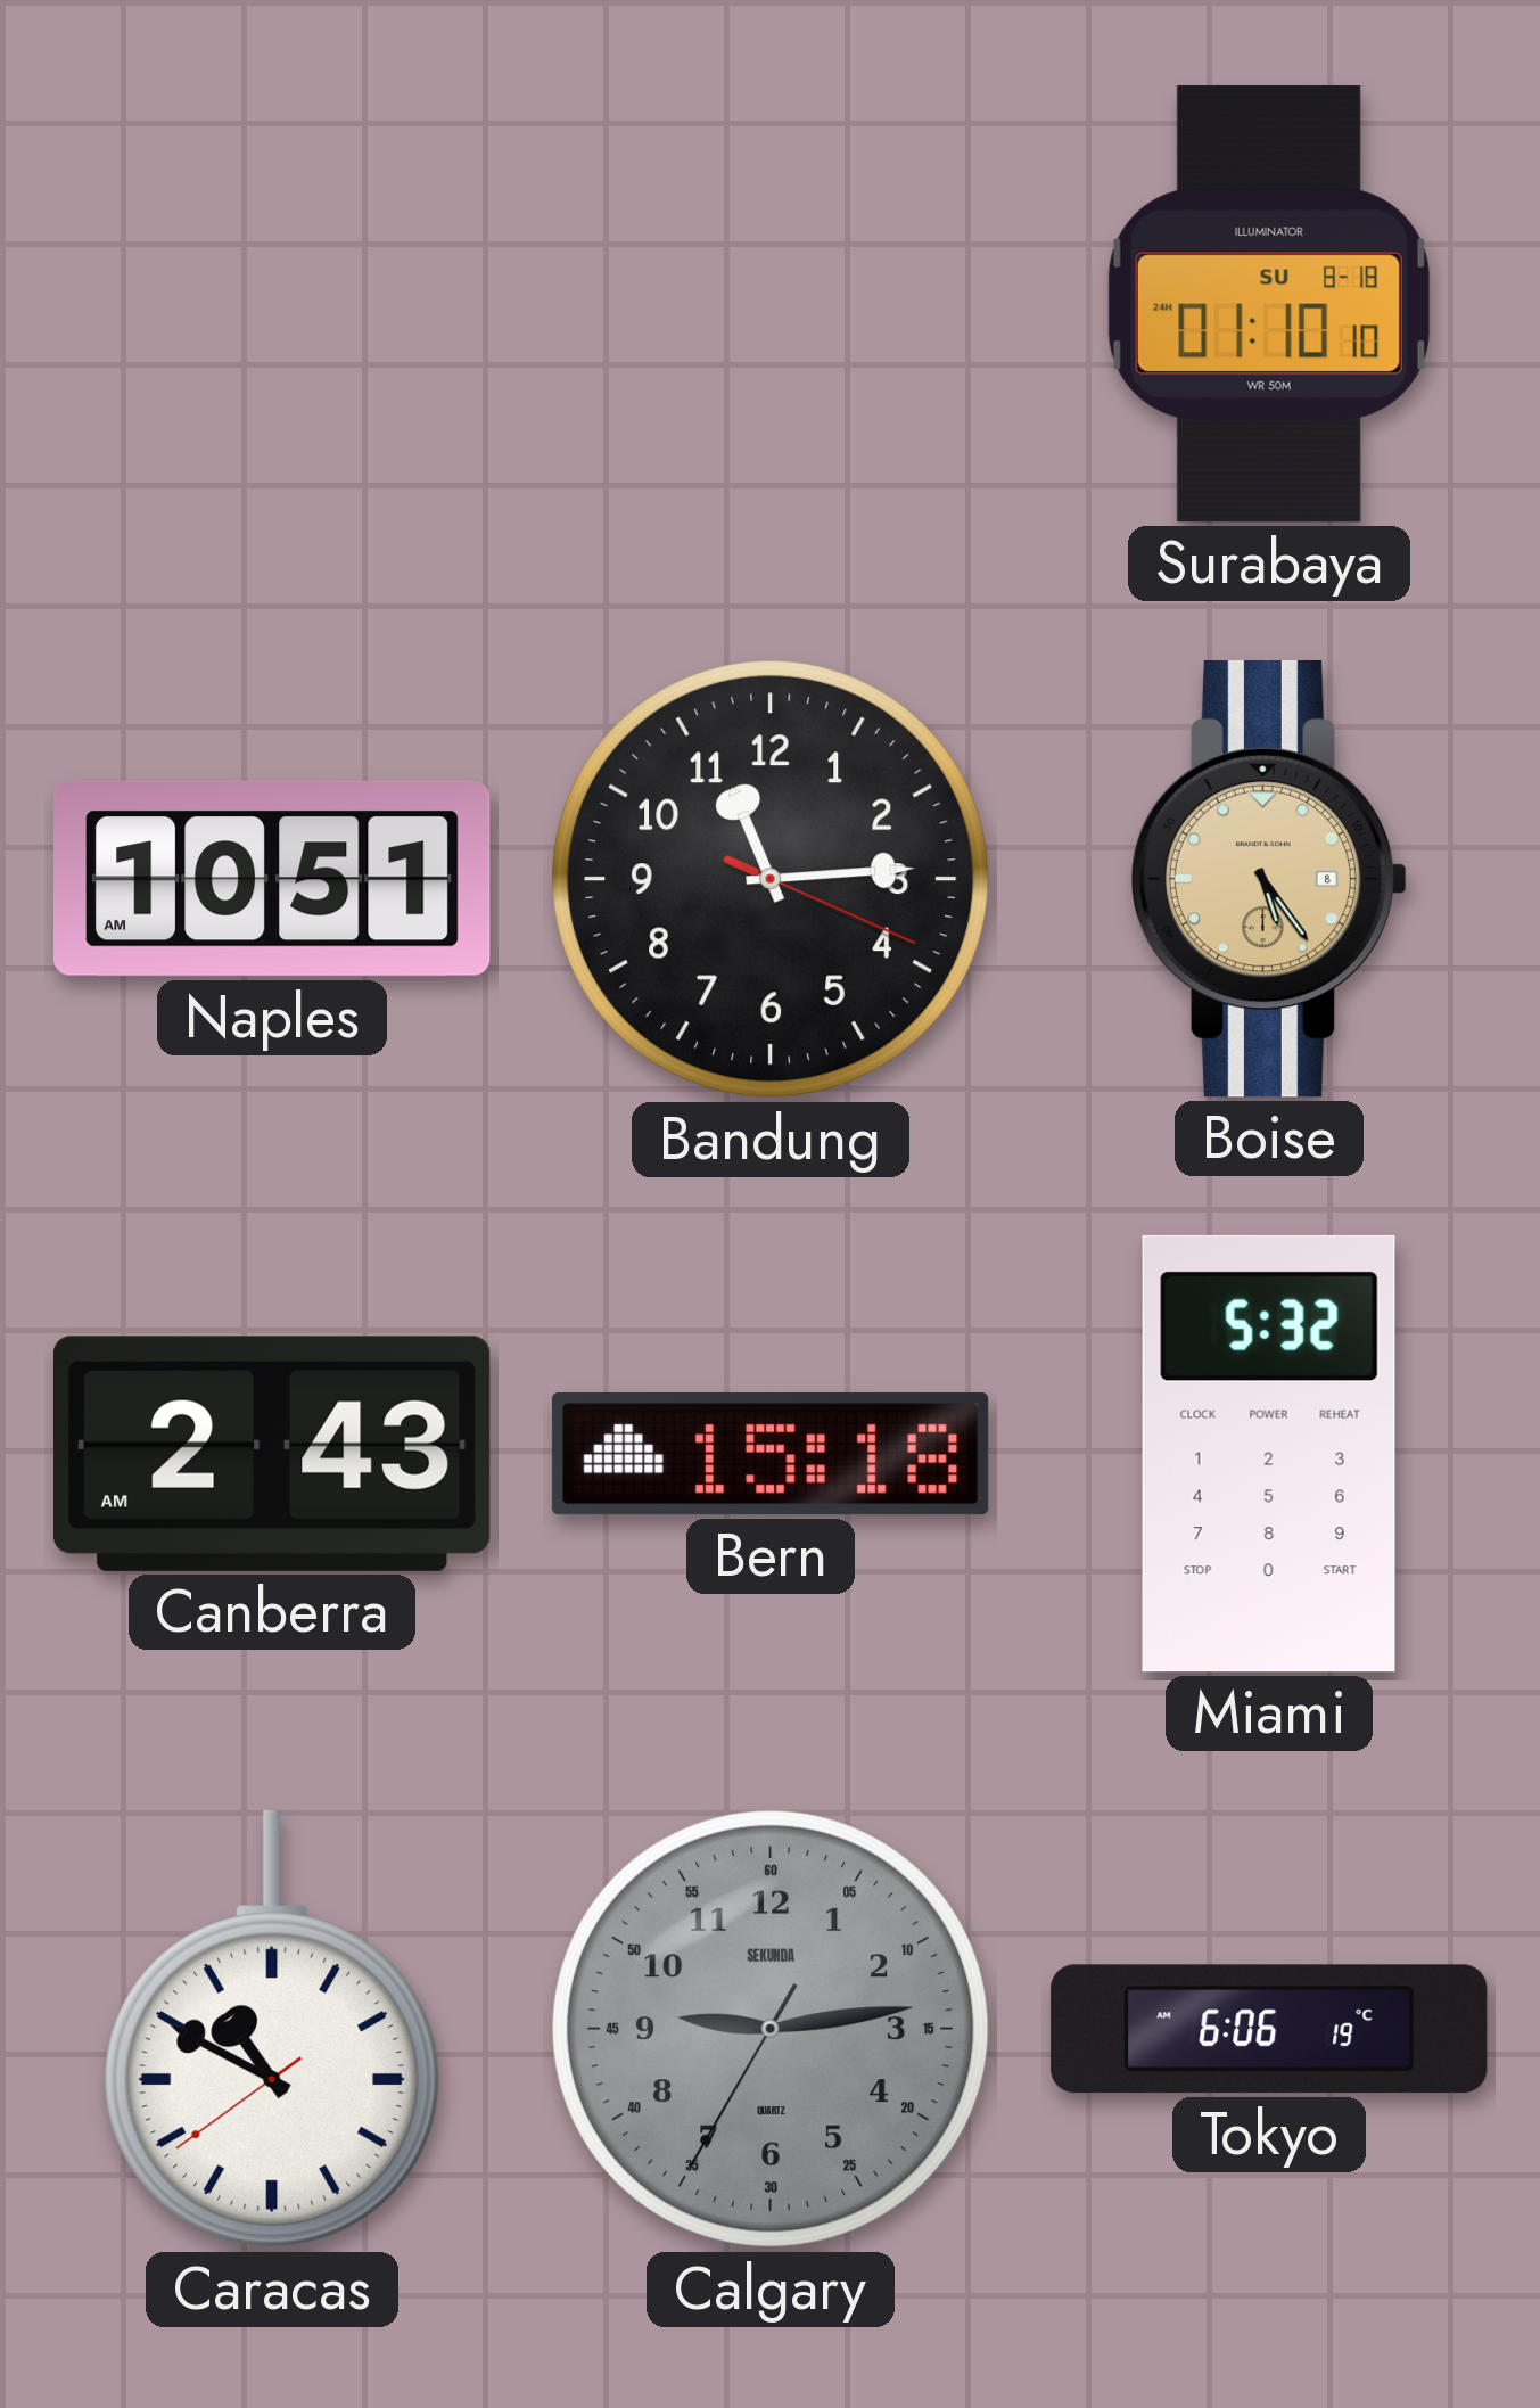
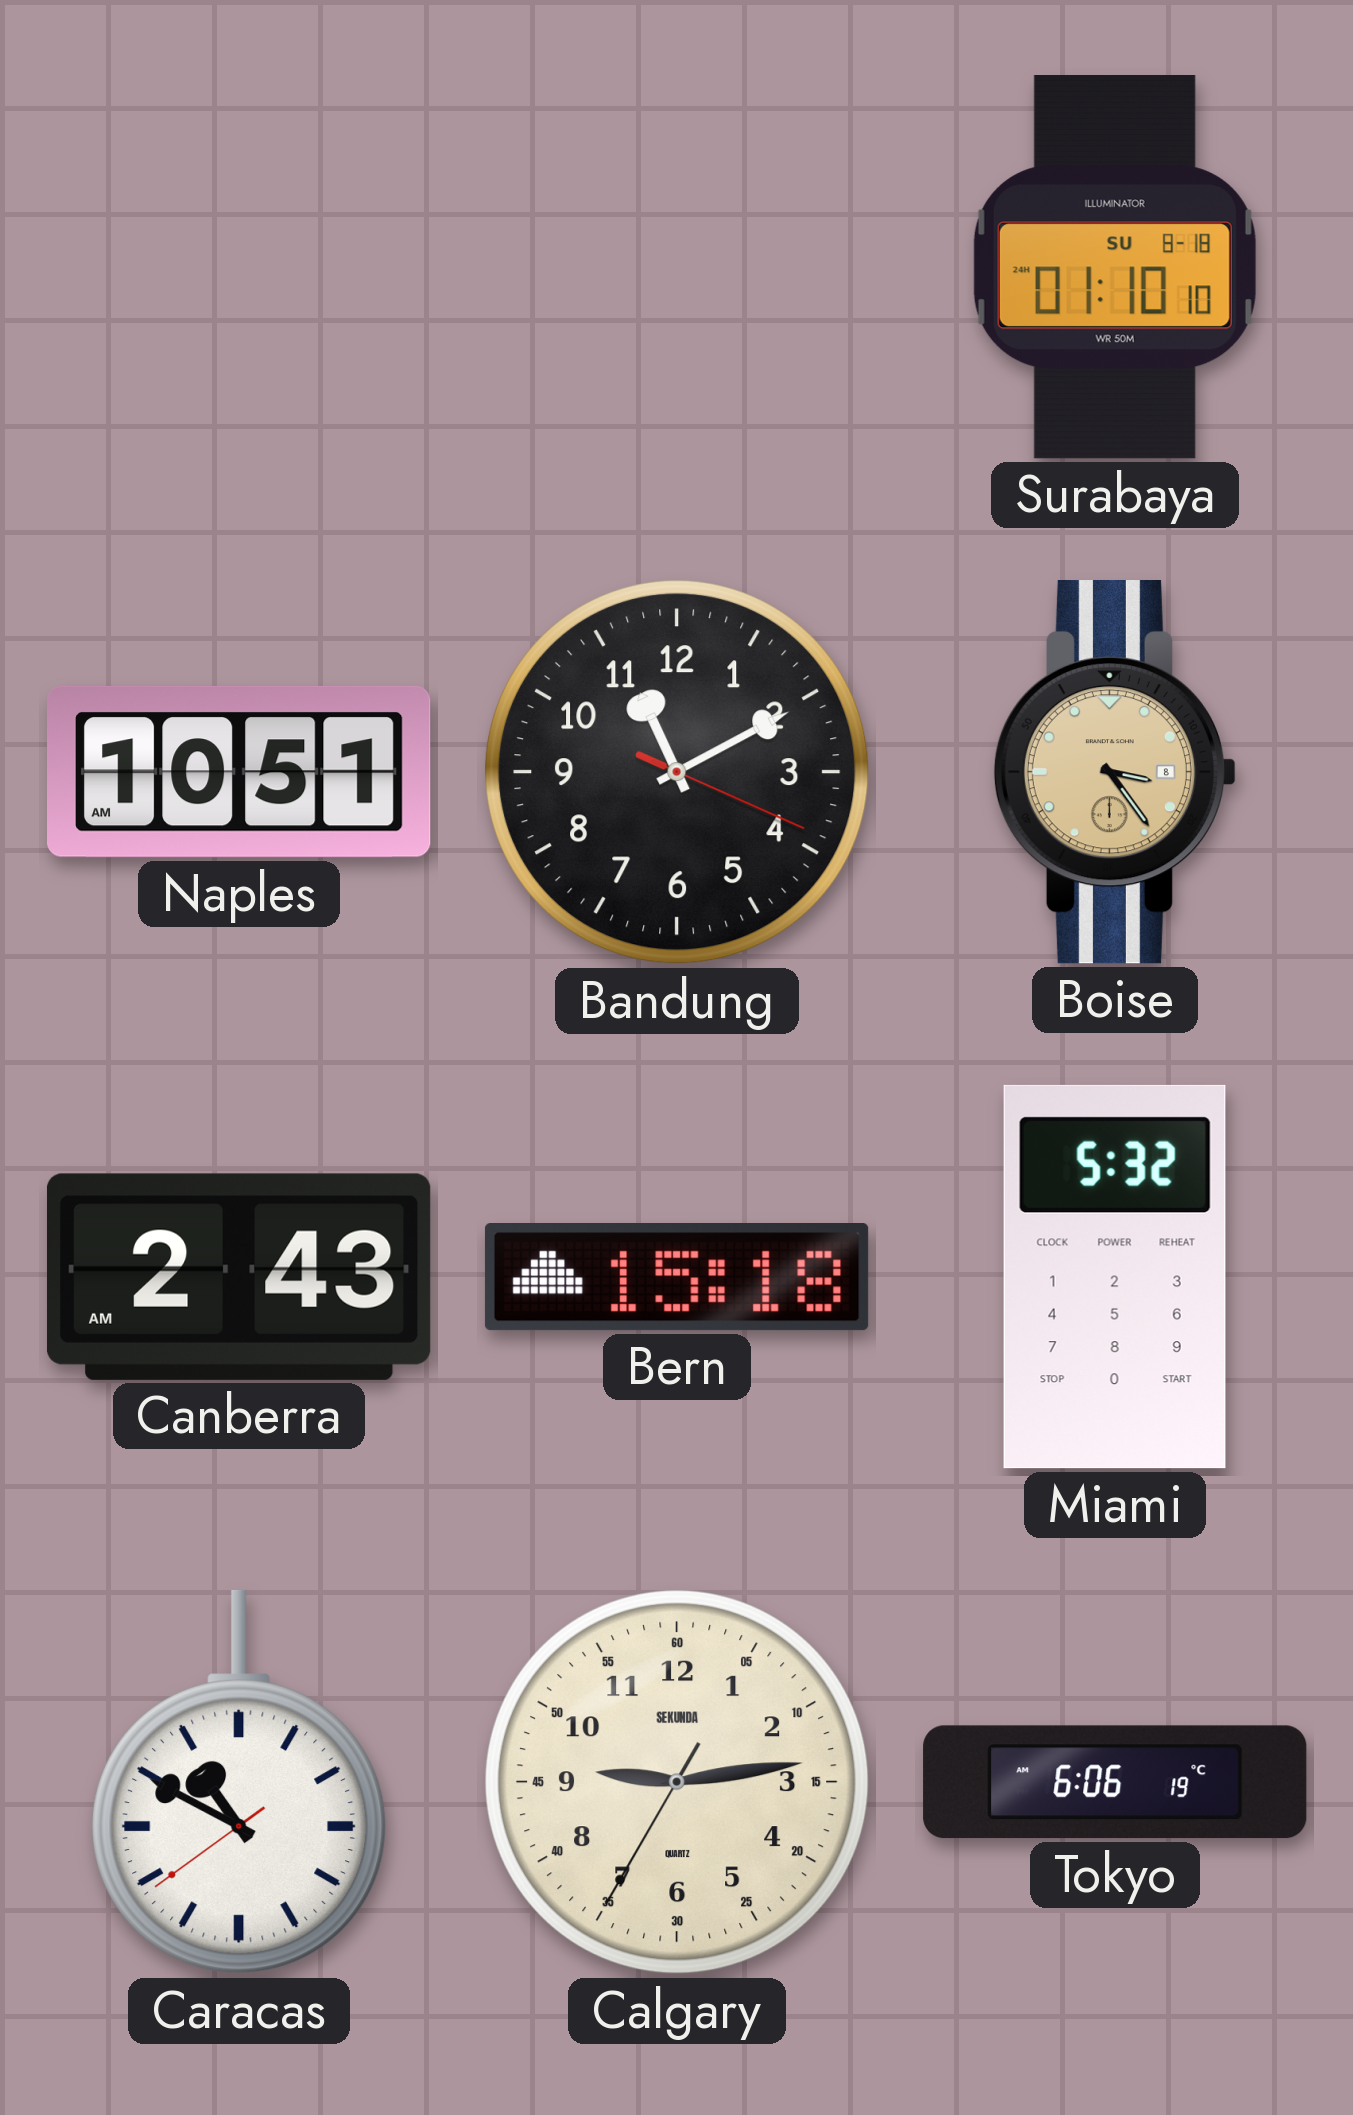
Bandung: 11:14 -> 11:10 (677, 772)
Boise: 5:24 -> 3:24 (1115, 773)
Calgary dial: grey -> cream (677, 1782)
